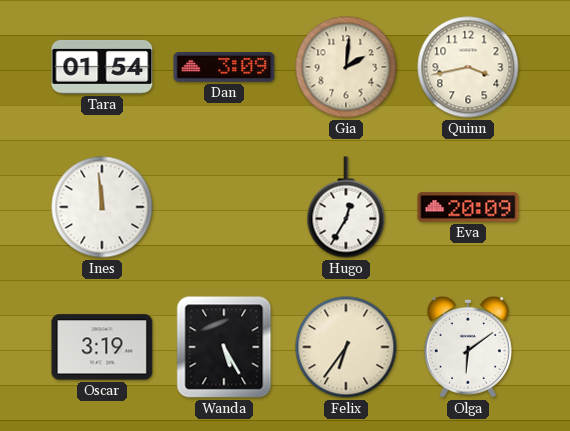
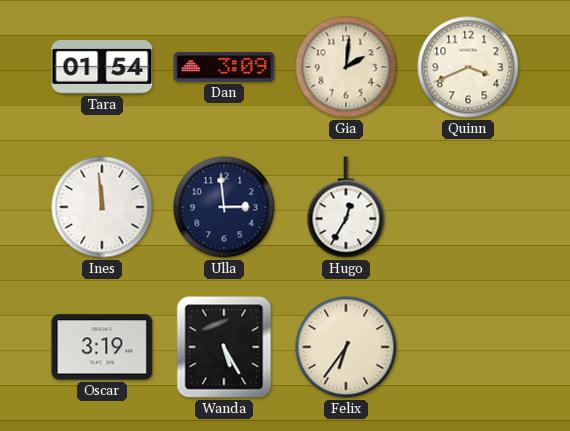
Quinn: 3:43 -> 3:41 (468, 67)
Ulla: none -> 2:59 (224, 207)
Eva: 20:09 -> none (468, 207)
Olga: 6:09 -> none (468, 347)
